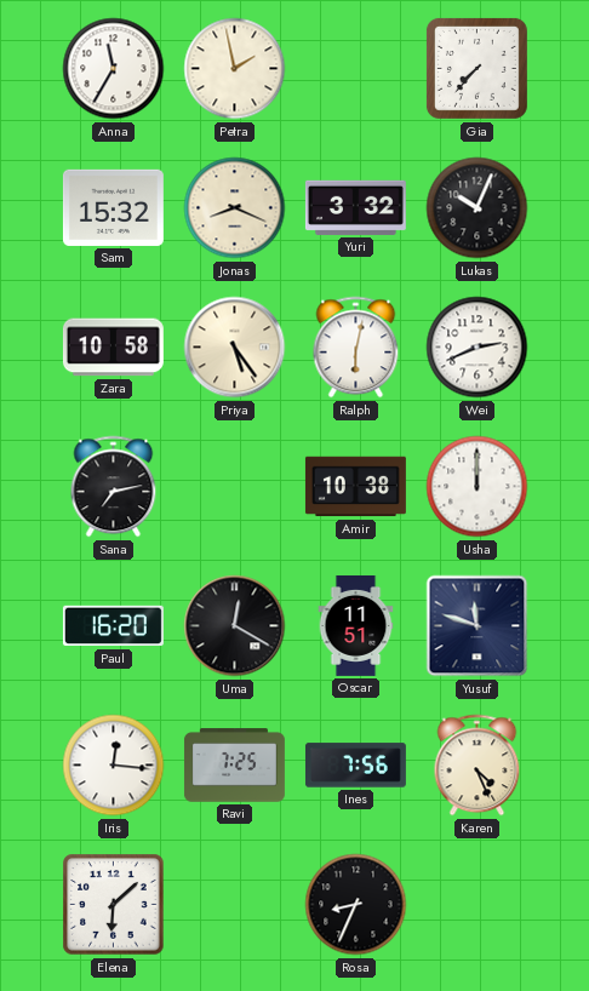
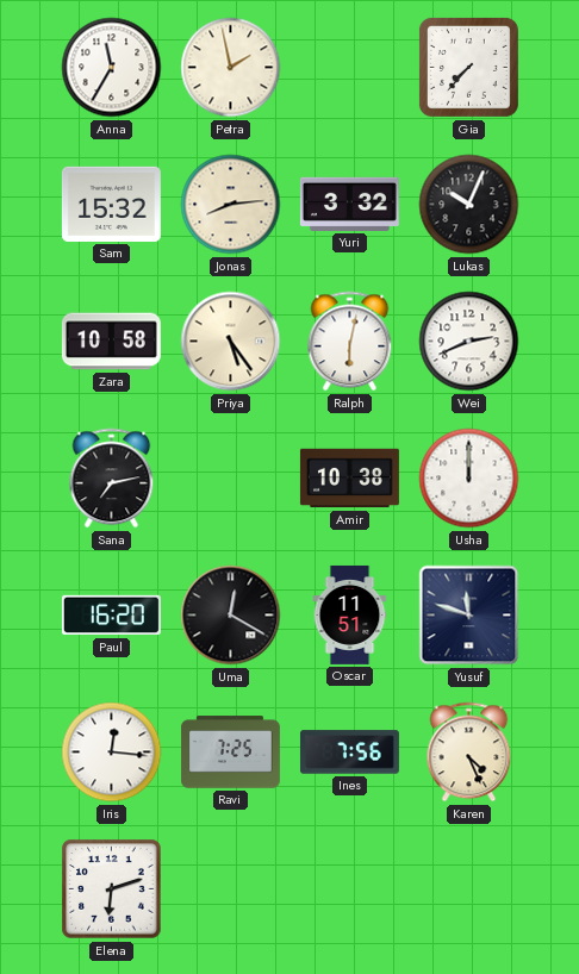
Jonas: 8:19 -> 8:14 (231, 205)
Elena: 6:08 -> 6:12 (112, 889)
Rosa: 8:34 -> none (356, 905)
